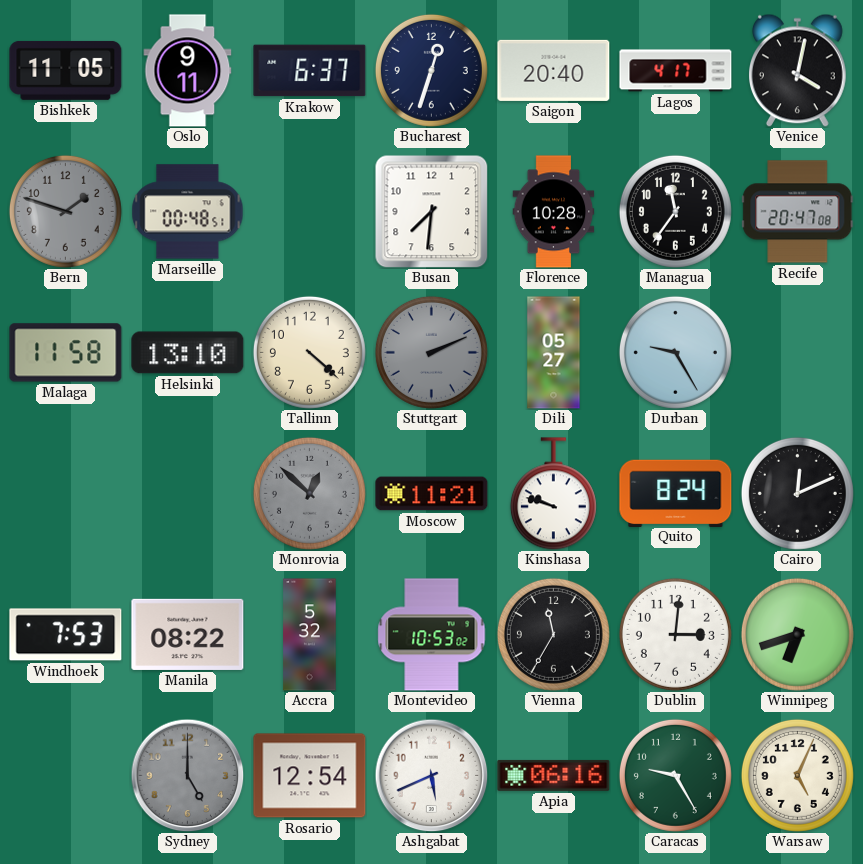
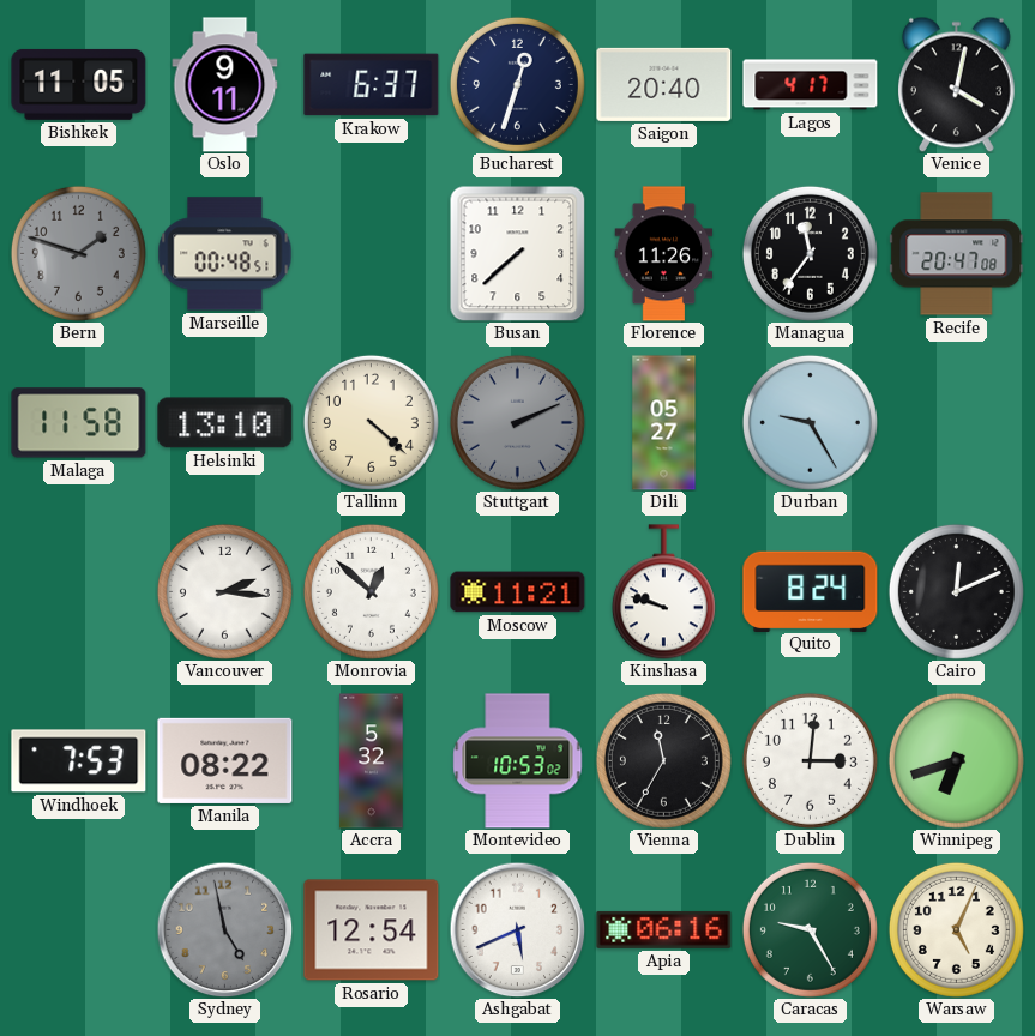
Busan: 7:31 -> 7:38 (517, 253)
Florence: 10:28 -> 11:26 (664, 254)
Vancouver: none -> 2:16 (224, 591)
Monrovia dial: grey -> white (371, 591)
Sydney: 5:00 -> 4:58 (224, 929)
